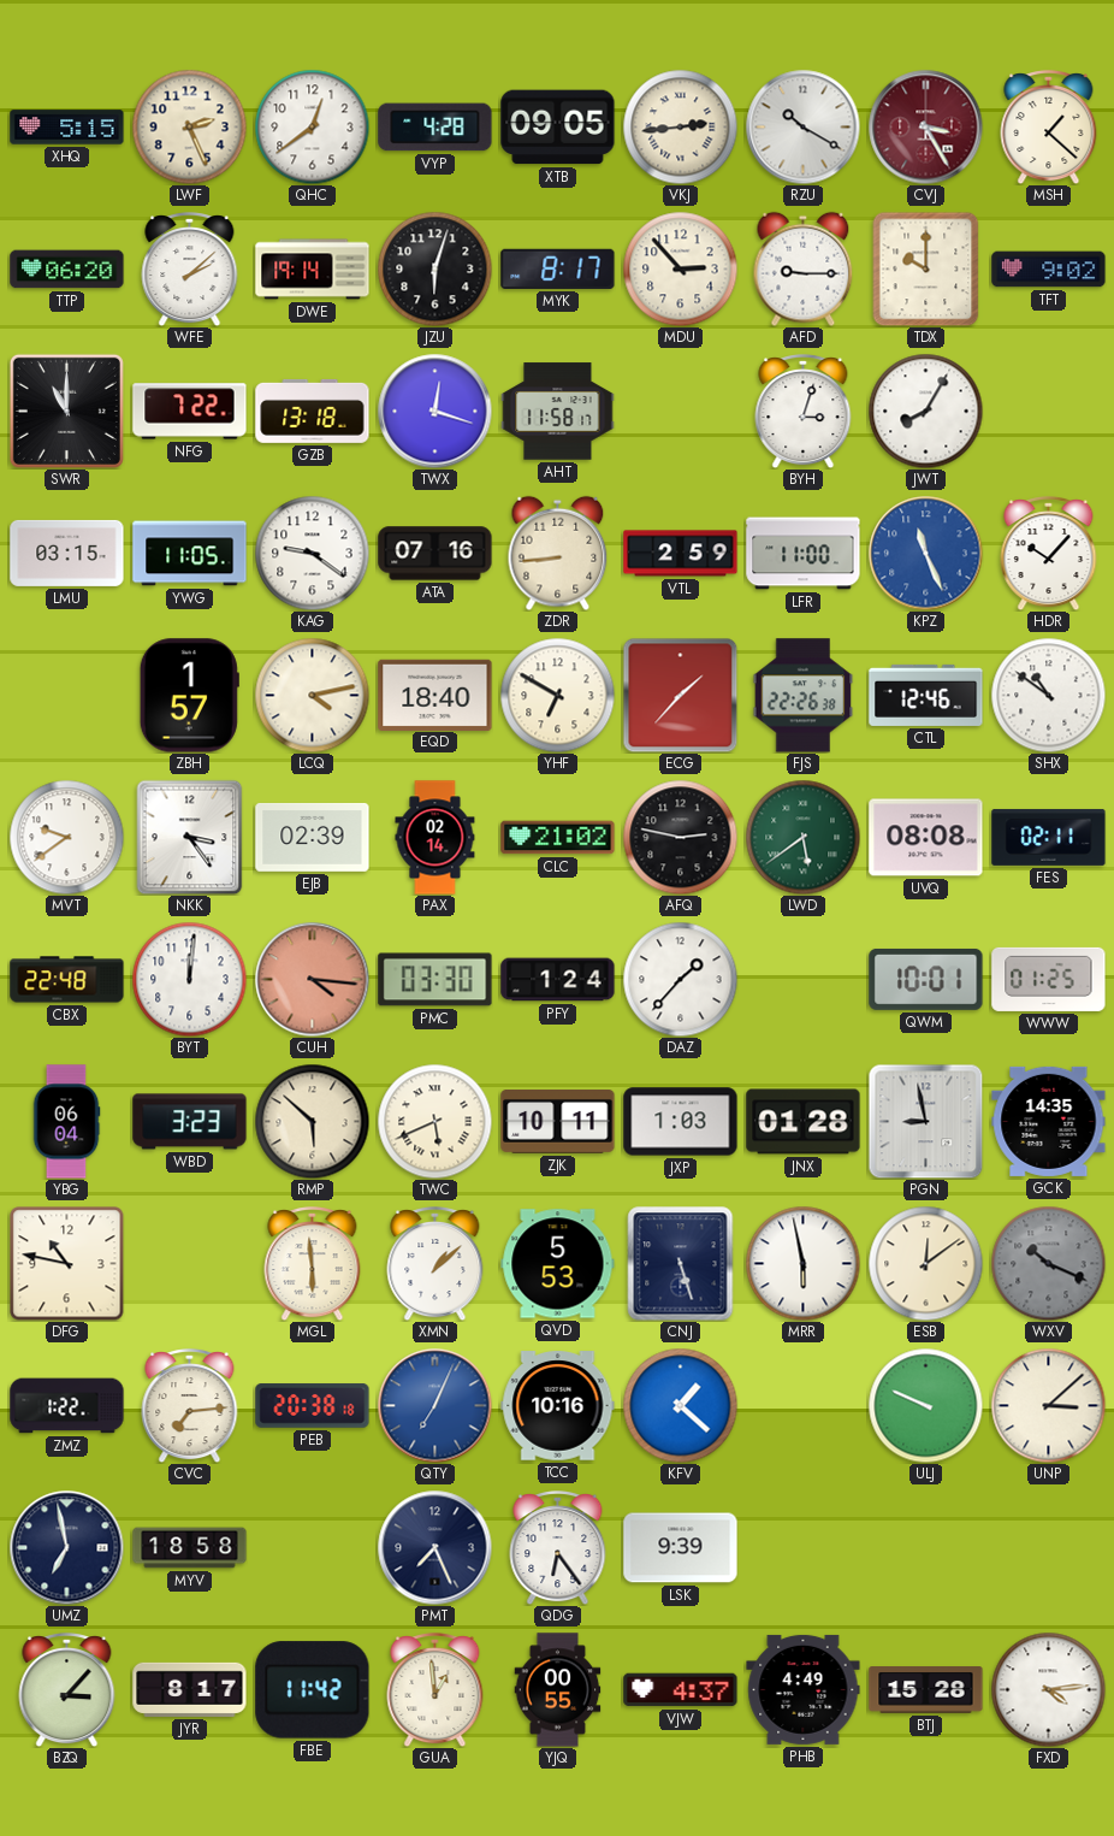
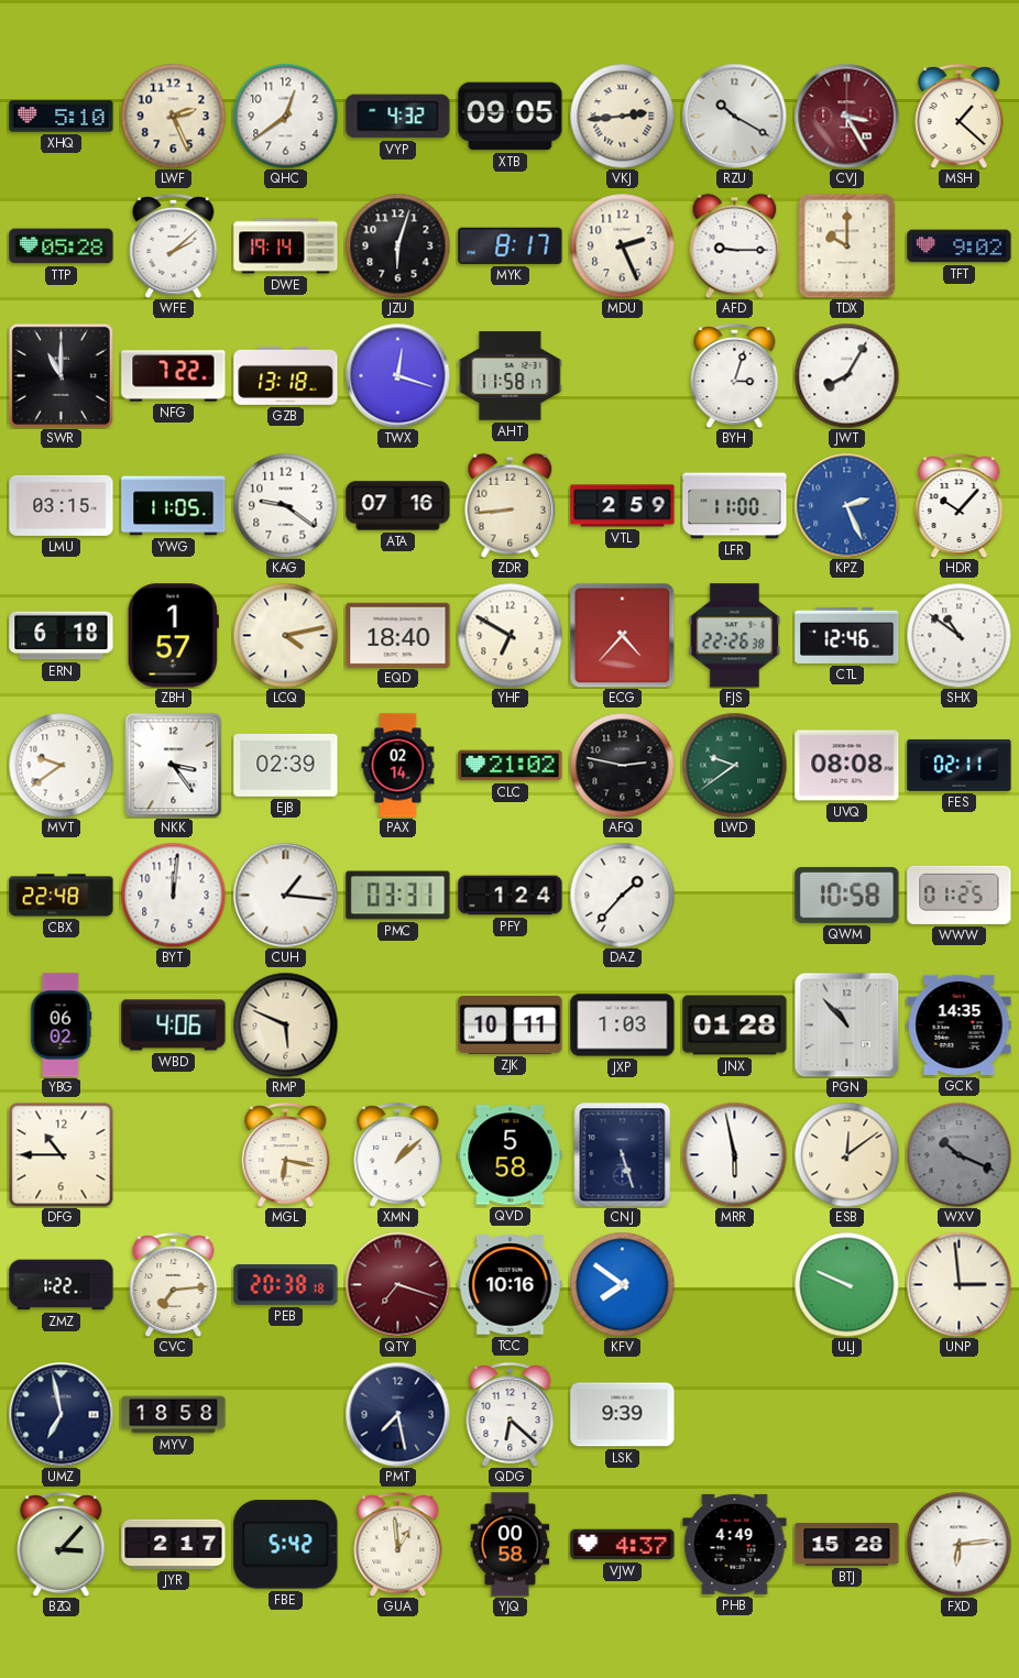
XHQ: 5:15 -> 5:10 (62, 117)
VYP: 4:28 -> 4:32 (398, 117)
TTP: 06:20 -> 05:28 (62, 246)
MDU: 2:53 -> 2:26 (622, 245)
KPZ: 11:26 -> 2:26 (846, 505)
ERN: none -> 6:18 (62, 636)
ECG: 1:37 -> 4:37 (622, 635)
LWD: 5:39 -> 9:39 (734, 765)
CUH: 4:16 -> 1:16 (285, 895)
CUH dial: salmon -> white (285, 895)
PMC: 03:30 -> 03:31 (398, 896)
QWM: 10:01 -> 10:58 (847, 896)
YBG: 06:04 -> 06:02 (61, 1026)
WBD: 3:23 -> 4:06 (174, 1026)
RMP: 5:52 -> 5:49 (285, 1024)
TWC: 5:41 -> none (434, 1121)
PGN: 8:58 -> 10:53 (846, 1024)
DFG: 10:47 -> 10:45 (61, 1155)
MGL: 5:59 -> 6:17 (286, 1155)
QVD: 5:53 -> 5:58 (511, 1155)
QTY: 7:04 -> 7:18 (397, 1284)
QTY dial: blue -> burgundy (397, 1284)
KFV: 1:22 -> 7:51 (622, 1284)
UNP: 3:08 -> 2:59 (958, 1284)
PMT: 7:26 -> 7:28 (397, 1414)
QDG: 6:24 -> 6:22 (511, 1415)
JYR: 8:17 -> 2:17 (174, 1544)
FBE: 11:42 -> 5:42 (286, 1545)
YJQ: 00:55 -> 00:58 (511, 1545)
FXD: 4:14 -> 6:14 (958, 1544)
